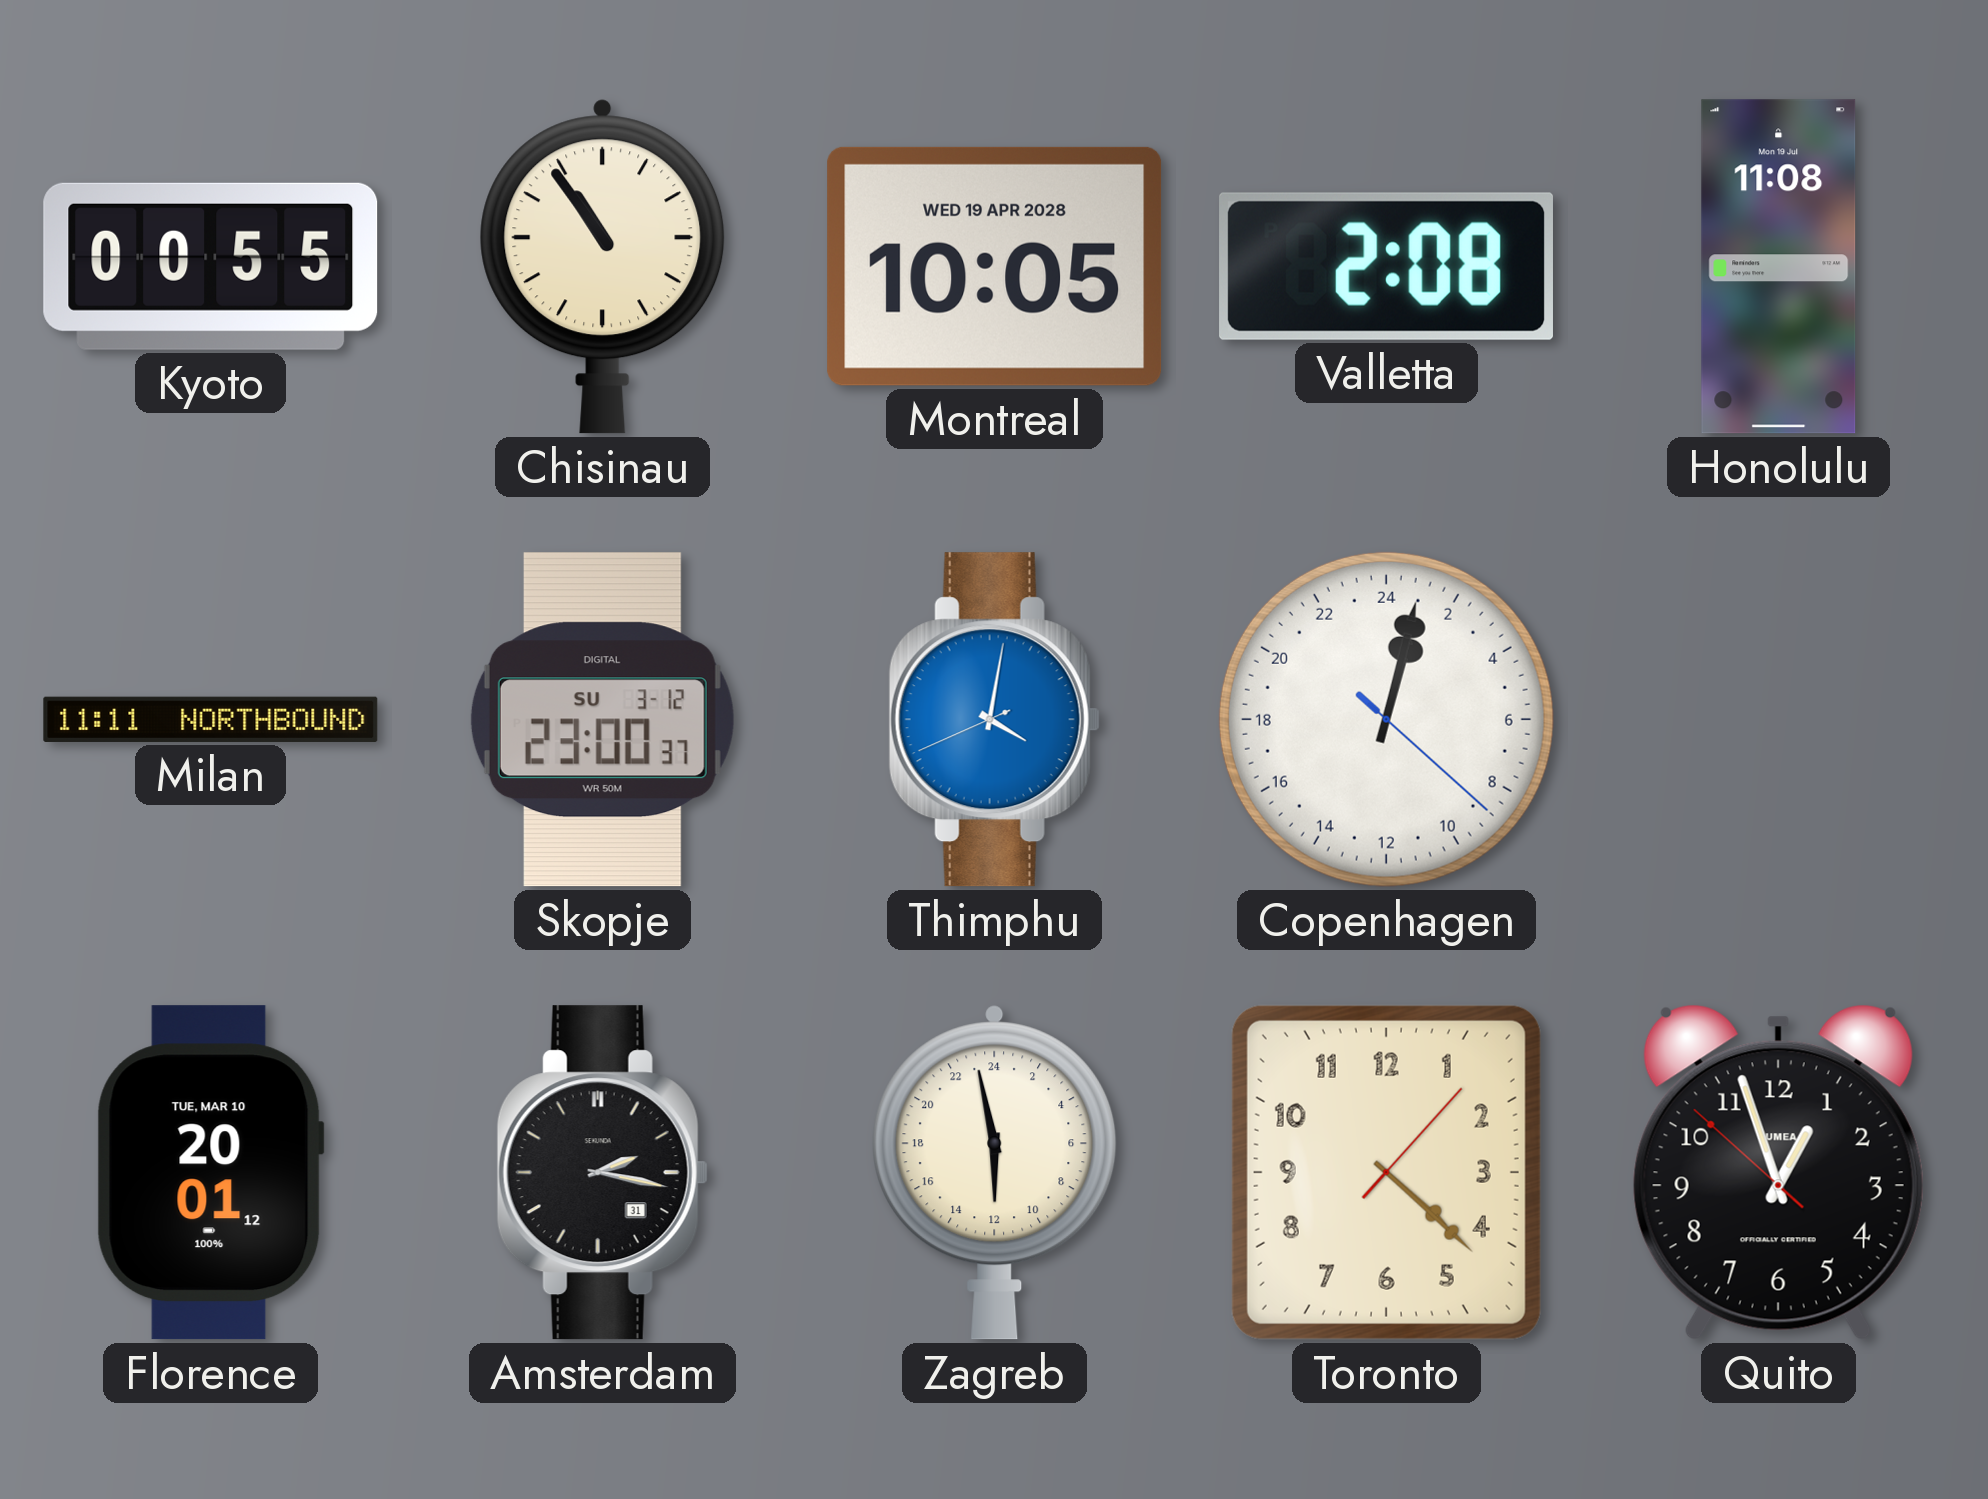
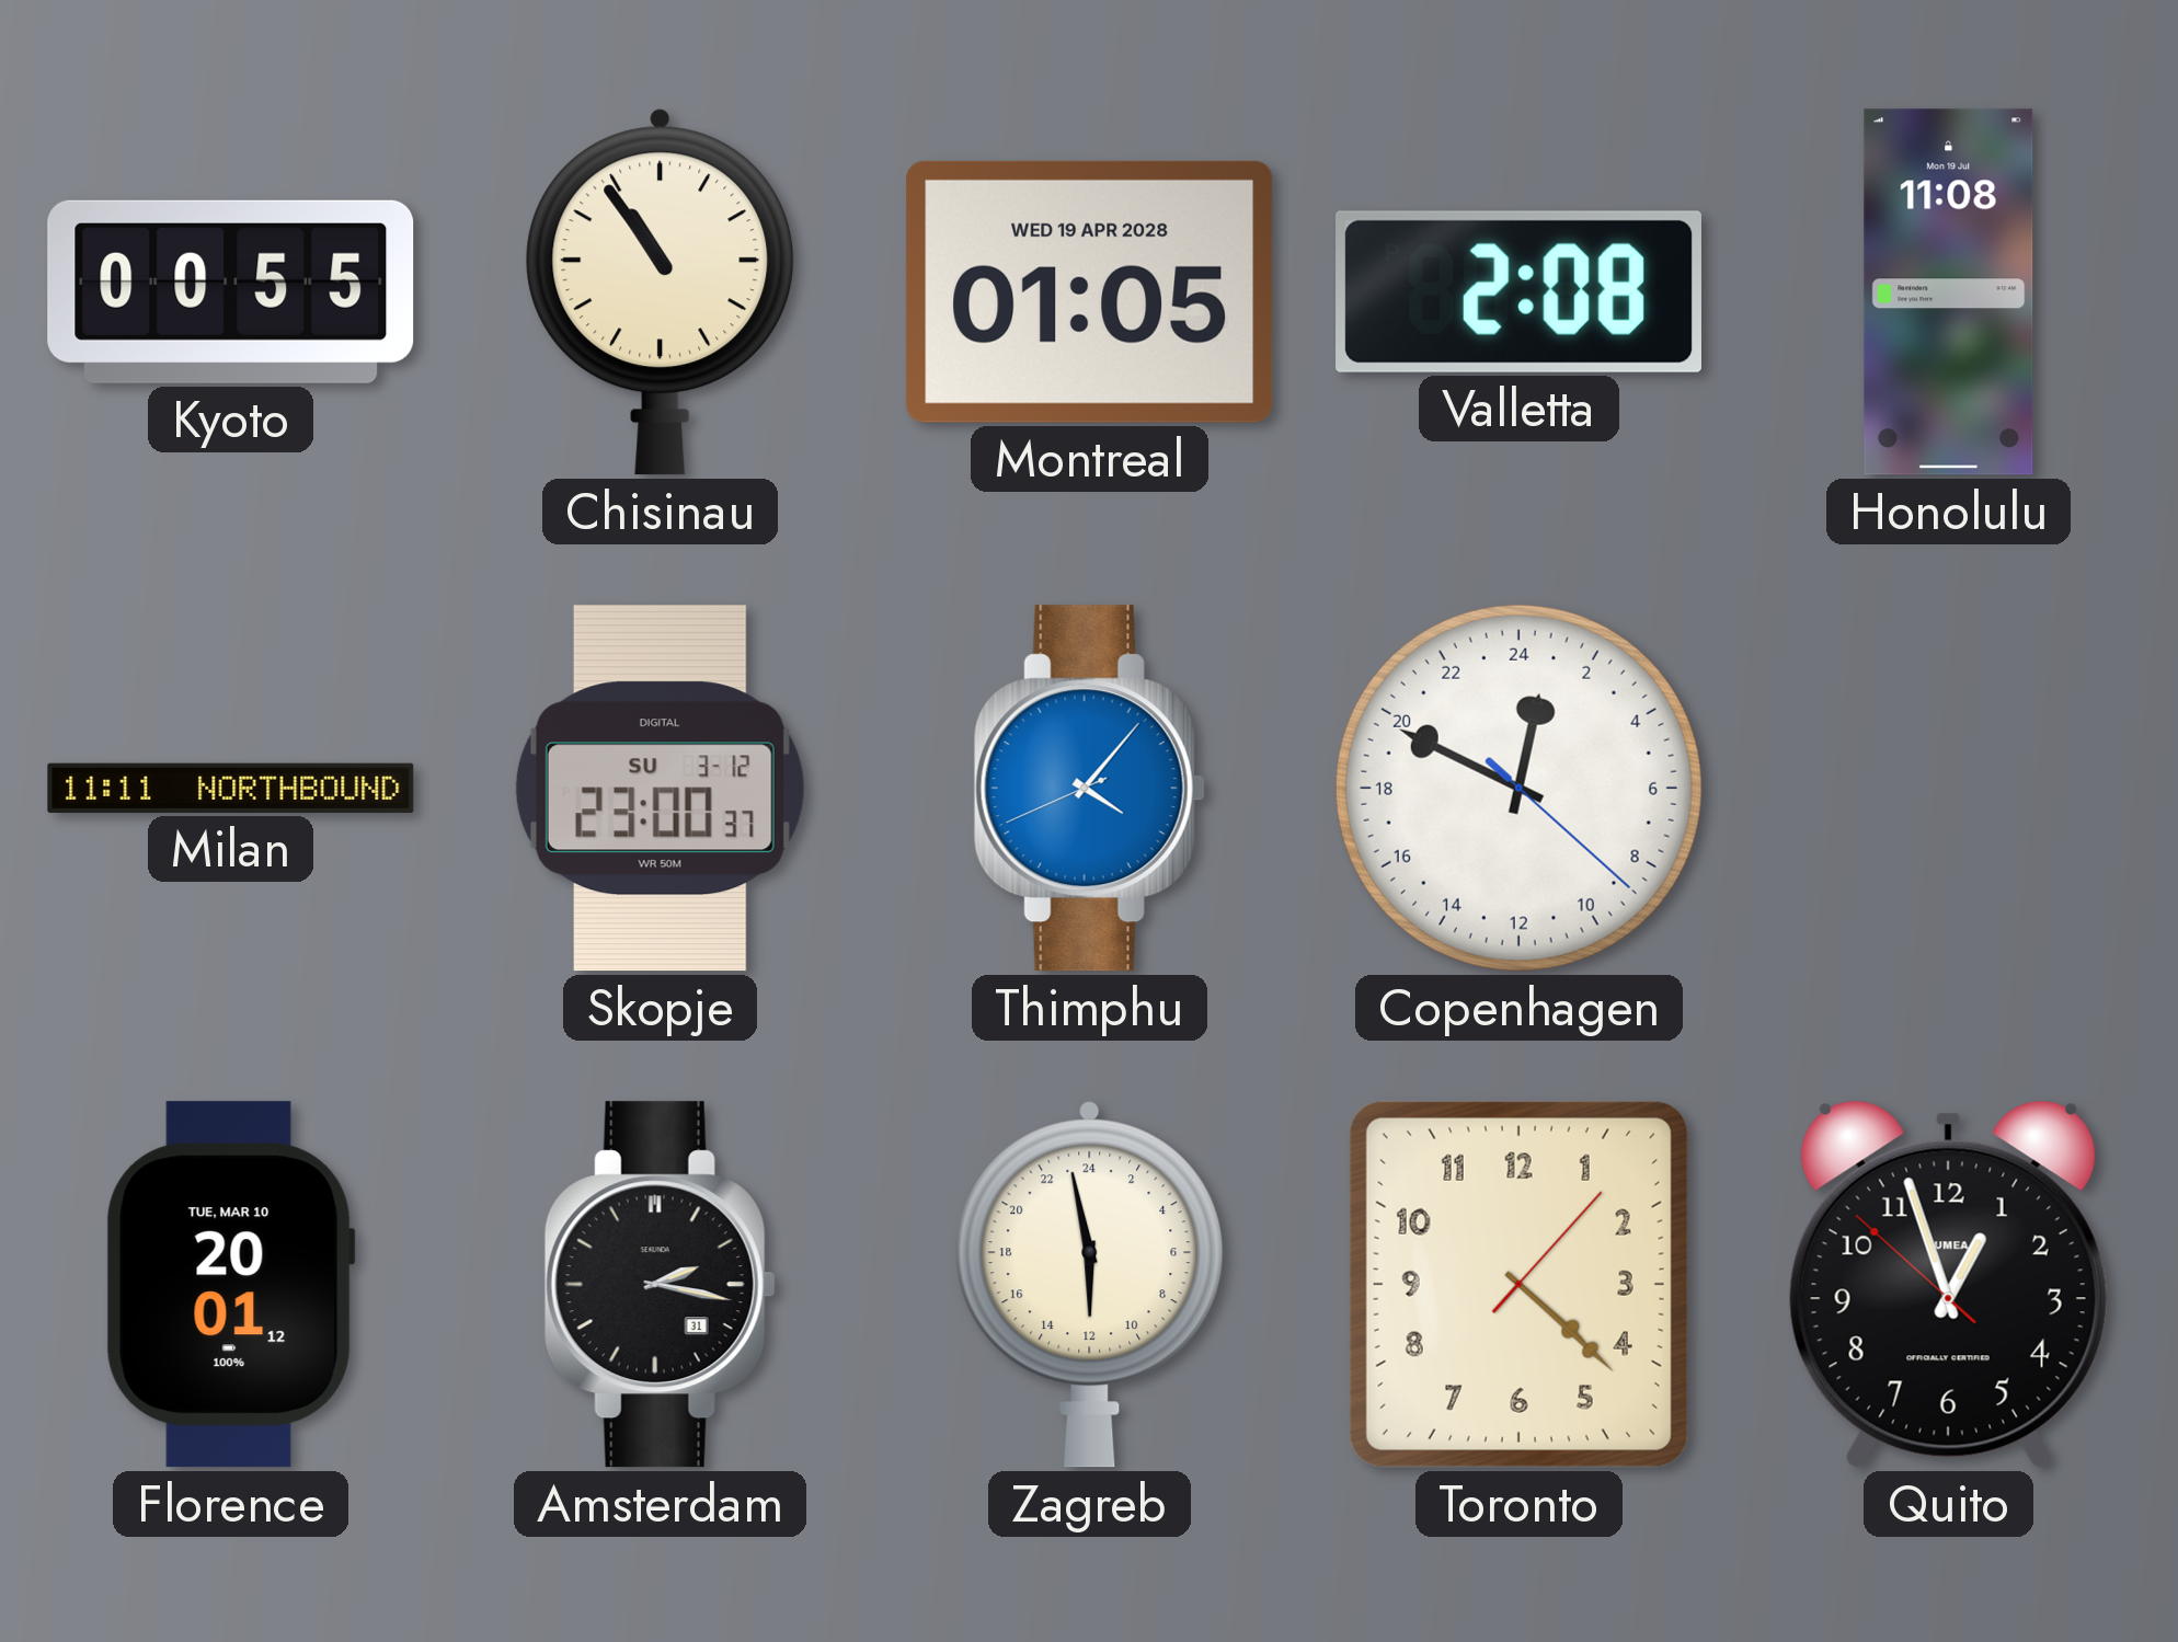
Montreal: 10:05 -> 01:05 (1090, 291)
Thimphu: 4:01 -> 4:06 (1089, 789)
Copenhagen: 1:02 -> 0:49 (1518, 788)
